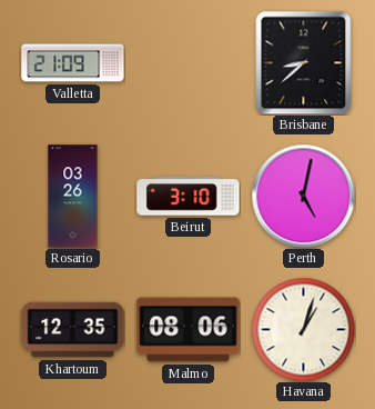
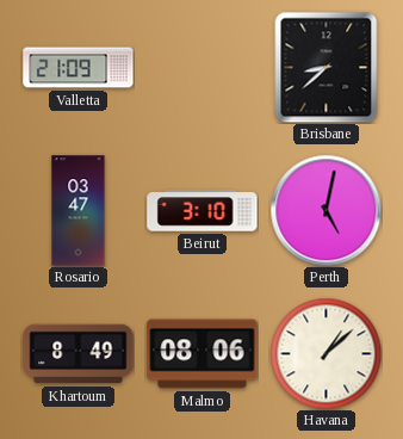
Rosario: 03:26 -> 03:47 (79, 211)
Khartoum: 12:35 -> 8:49 (79, 354)
Havana: 1:03 -> 1:08 (325, 353)
